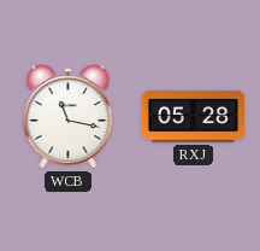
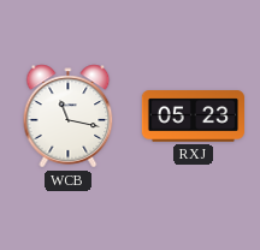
RXJ: 05:28 -> 05:23 (193, 117)
